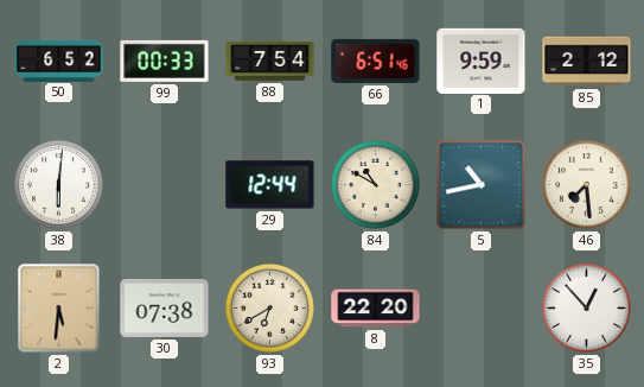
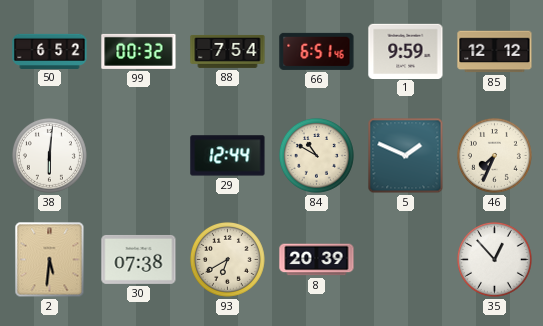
99: 00:33 -> 00:32 (139, 51)
85: 2:12 -> 12:12 (495, 52)
5: 10:43 -> 1:49 (406, 156)
46: 7:29 -> 7:34 (494, 155)
8: 22:20 -> 20:39 (317, 260)
